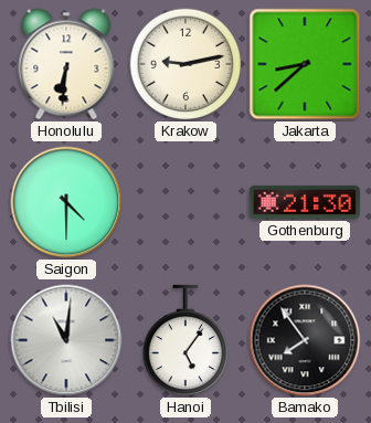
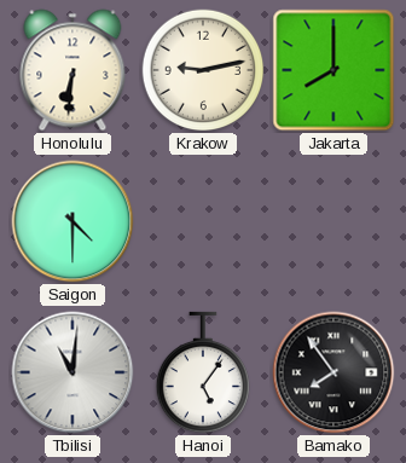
Jakarta: 8:38 -> 8:00 (333, 70)
Gothenburg: 21:30 -> none (305, 202)
